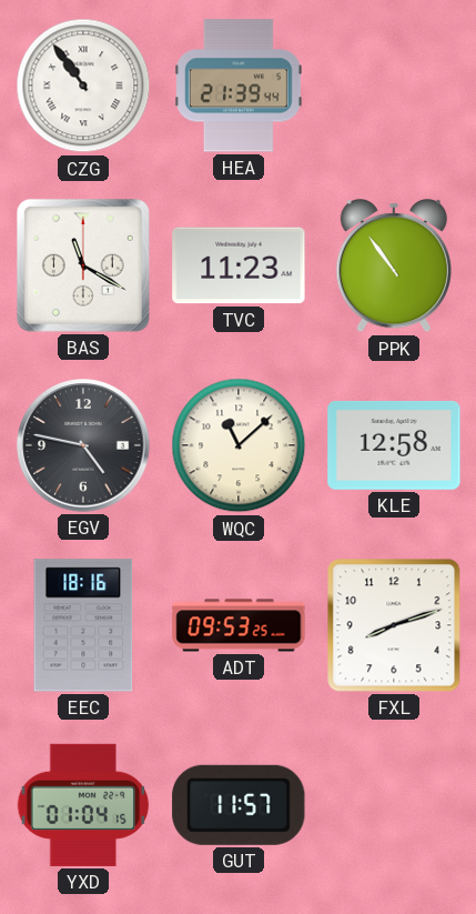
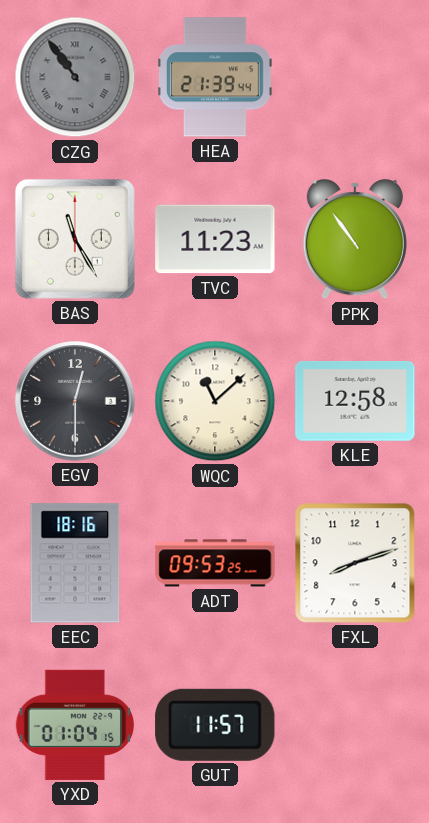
CZG dial: white -> grey (75, 77)
BAS: 11:20 -> 11:25 (75, 239)
EGV: 4:47 -> 12:30 (75, 401)
